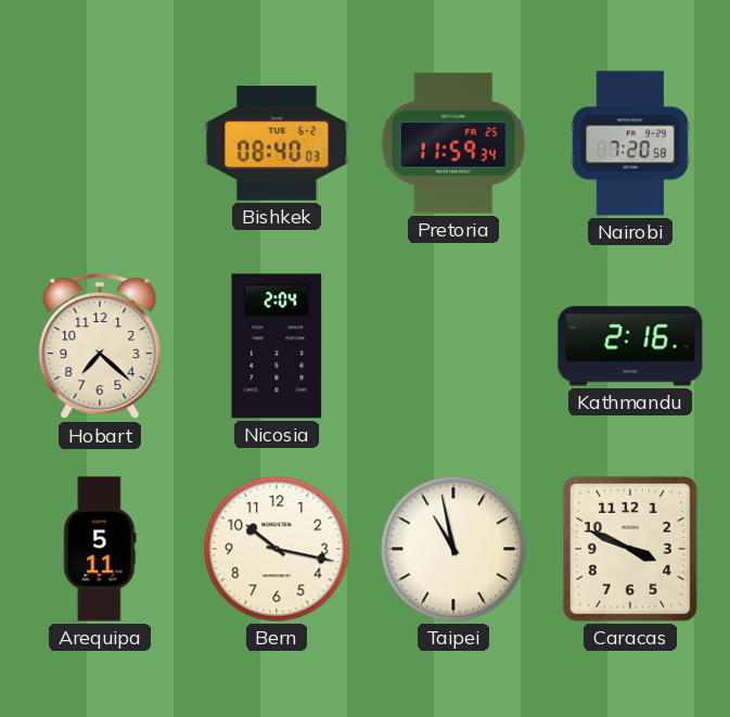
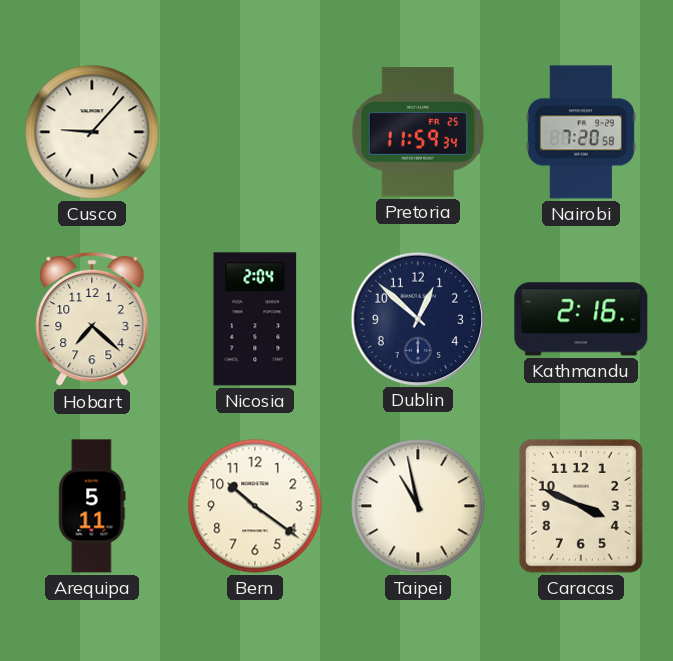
Cusco: none -> 9:07 (92, 132)
Bishkek: 08:40 -> none (277, 143)
Dublin: none -> 12:52 (417, 318)
Bern: 10:17 -> 10:21 (255, 506)
